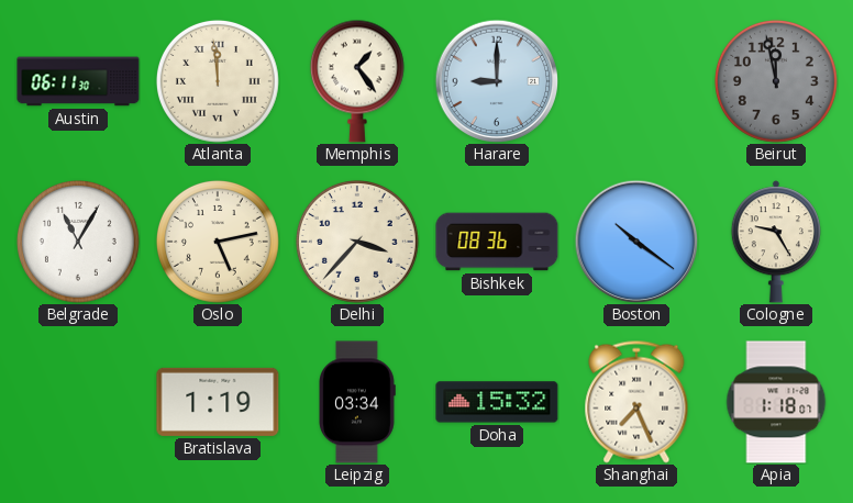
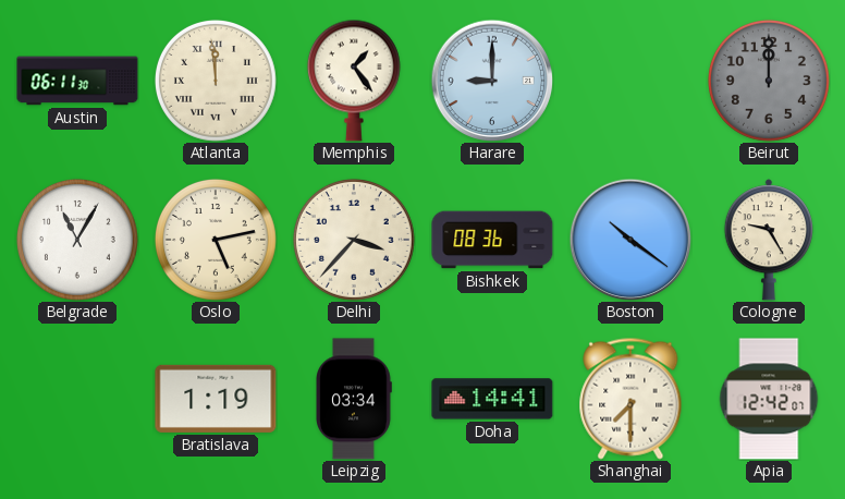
Beirut: 11:58 -> 12:00 (769, 81)
Doha: 15:32 -> 14:41 (492, 399)
Shanghai: 7:26 -> 7:30 (630, 399)
Apia: 1:18 -> 12:42 (769, 399)
